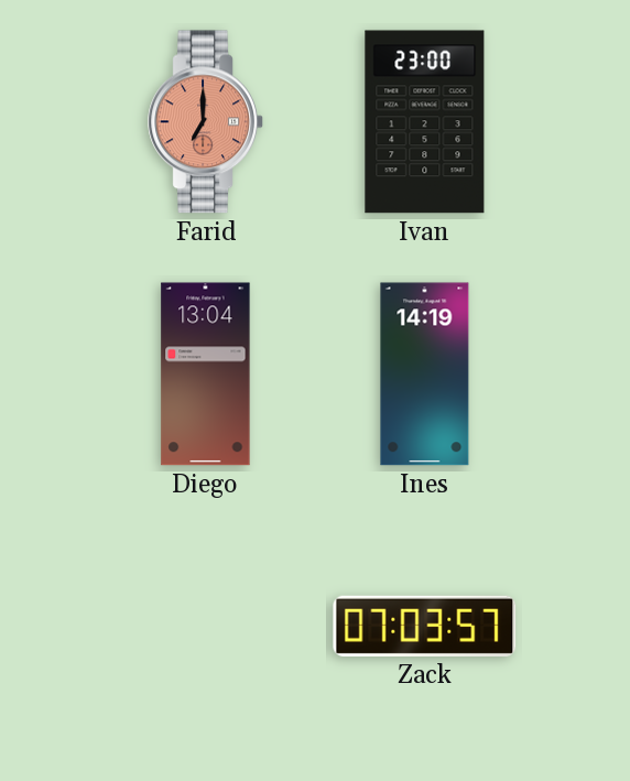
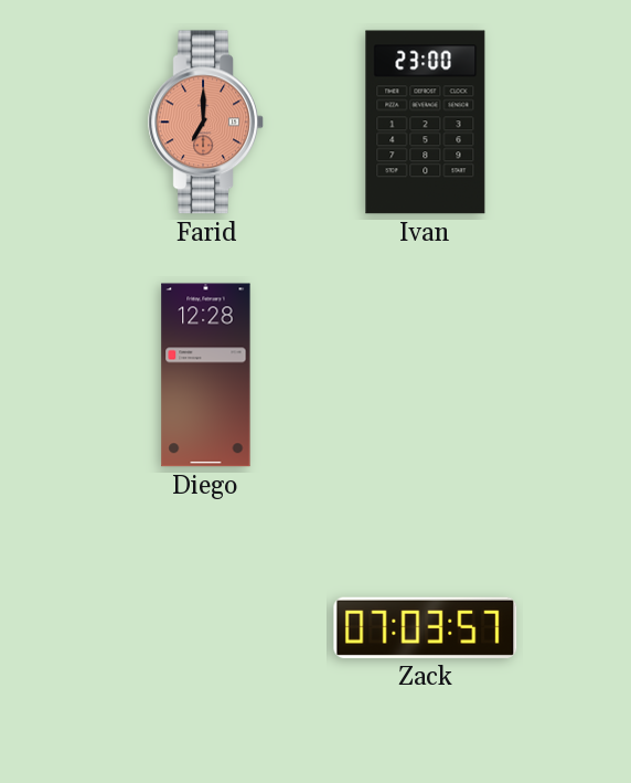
Diego: 13:04 -> 12:28 (206, 375)
Ines: 14:19 -> none (425, 375)
